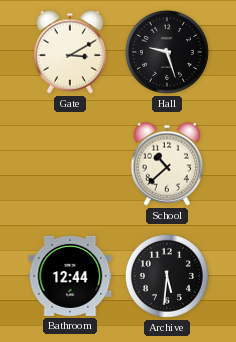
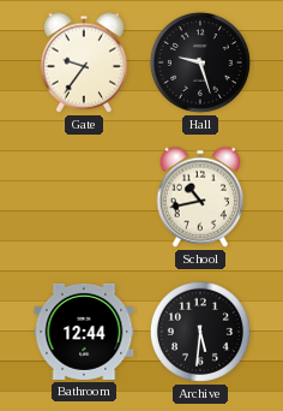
Gate: 3:10 -> 9:36 (84, 62)
School: 10:38 -> 10:43 (200, 197)
